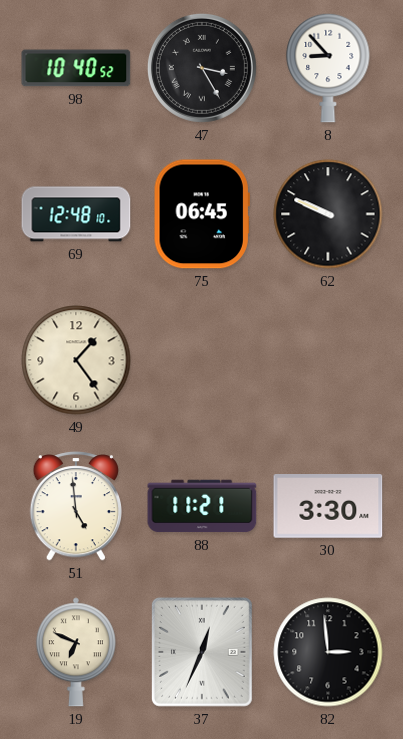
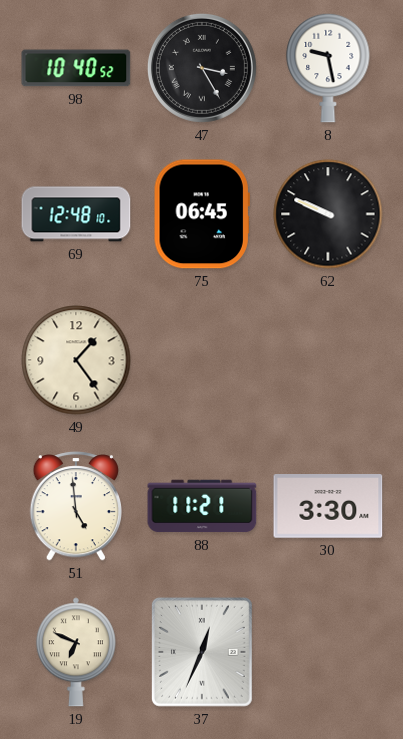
8: 8:53 -> 9:28 (328, 68)
82: 2:59 -> none (328, 652)
